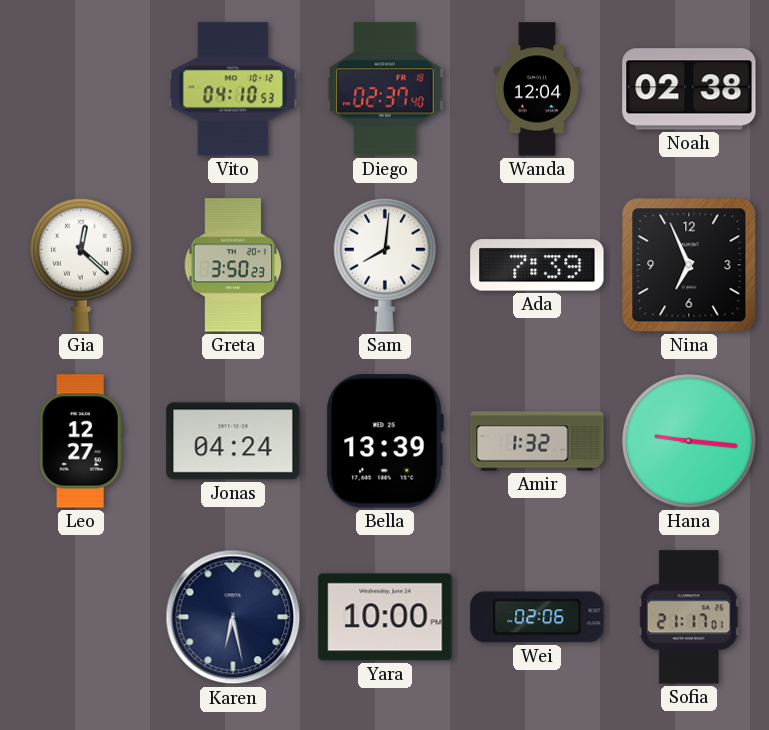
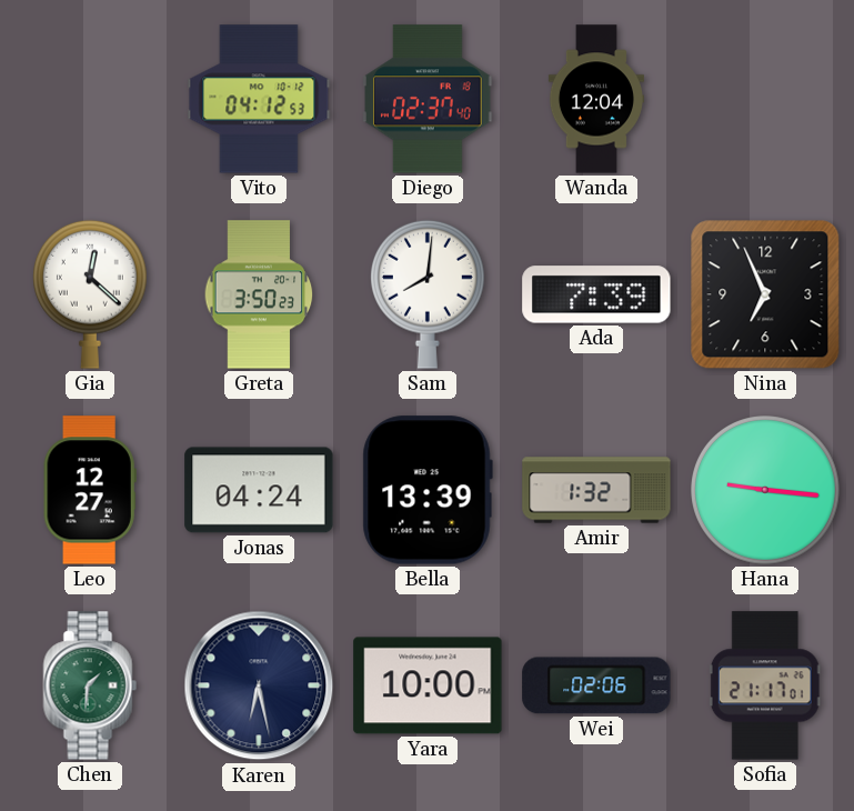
Vito: 04:10 -> 04:12 (259, 99)
Noah: 02:38 -> none (689, 89)
Chen: none -> 1:31 (90, 685)
